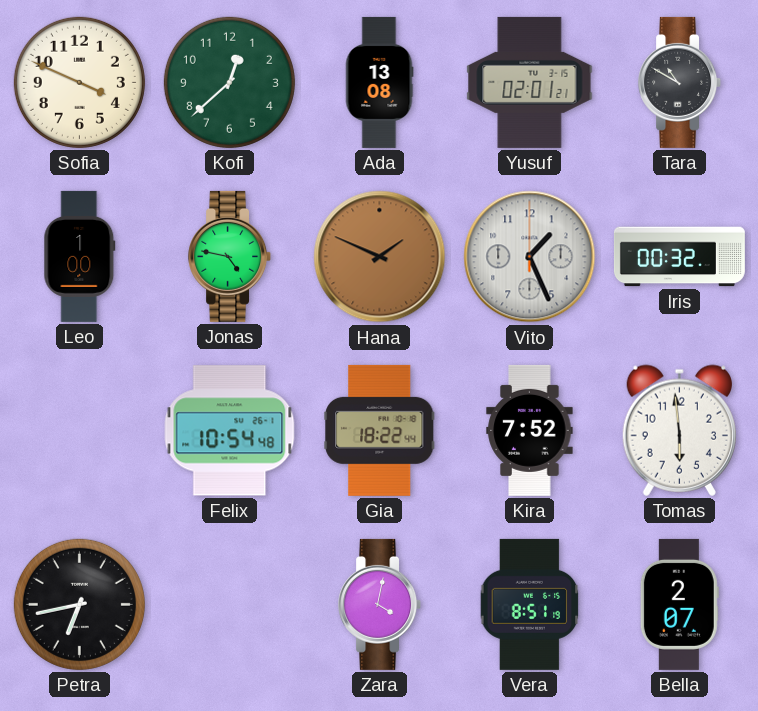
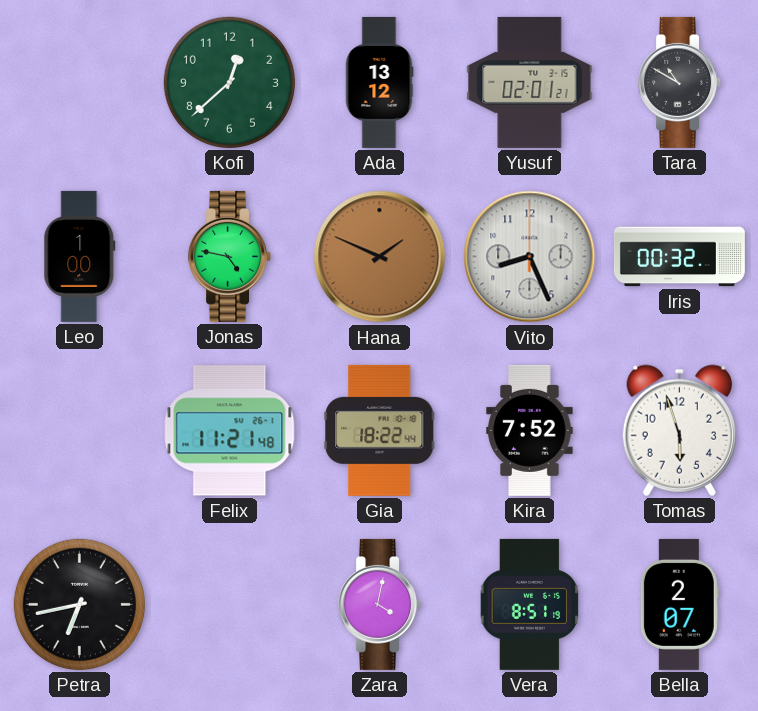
Sofia: 3:49 -> none (79, 82)
Ada: 13:08 -> 13:12 (379, 82)
Vito: 1:26 -> 8:26 (530, 257)
Felix: 10:54 -> 11:21 (230, 431)
Tomas: 5:59 -> 5:57 (679, 430)
